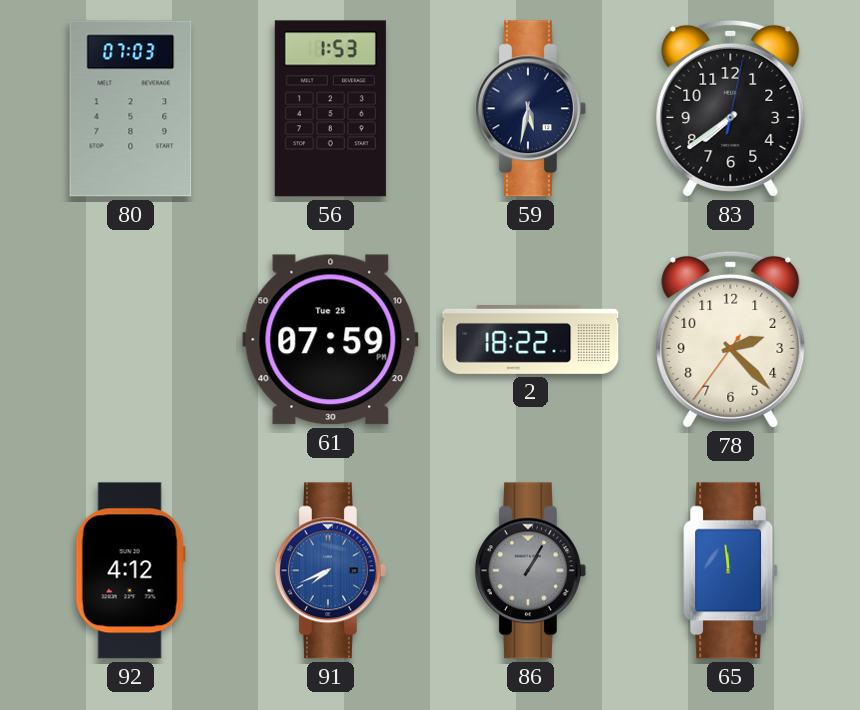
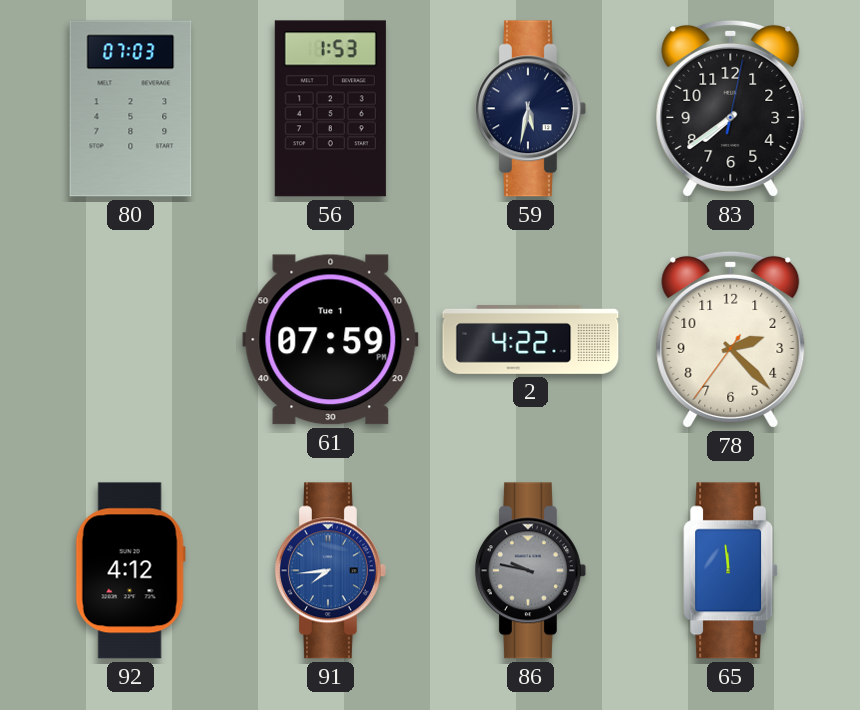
61 date: Tue 25 -> Tue 1 (331, 340)
2: 18:22 -> 4:22 (531, 339)
91: 7:41 -> 7:44 (330, 571)
86: 1:05 -> 9:47 (530, 571)
